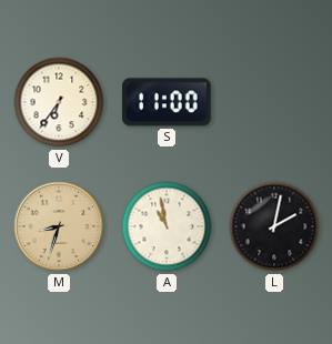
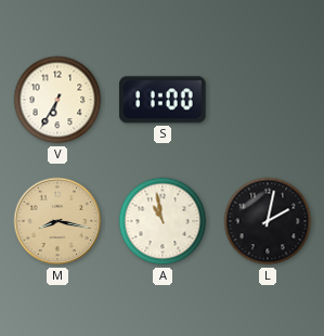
V: 6:36 -> 6:35 (57, 100)
M: 8:33 -> 8:17 (57, 221)
